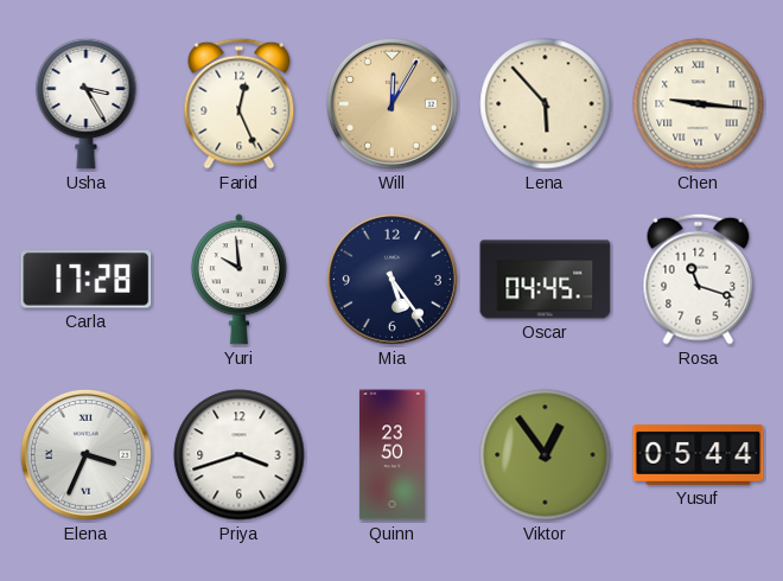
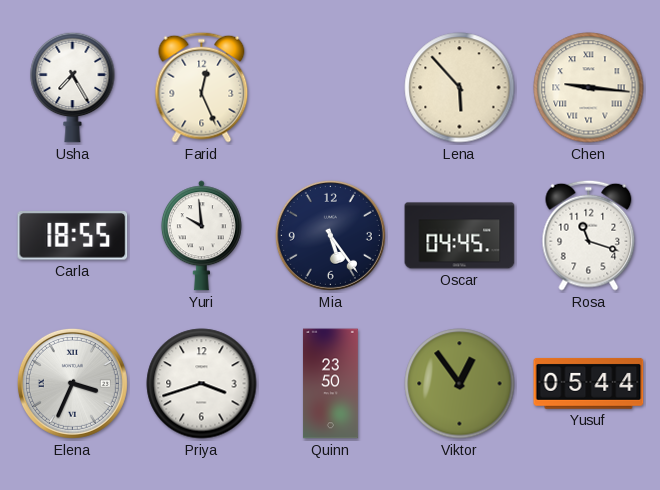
Usha: 3:25 -> 7:25 (73, 87)
Will: 12:05 -> none (391, 103)
Carla: 17:28 -> 18:55 (73, 236)
